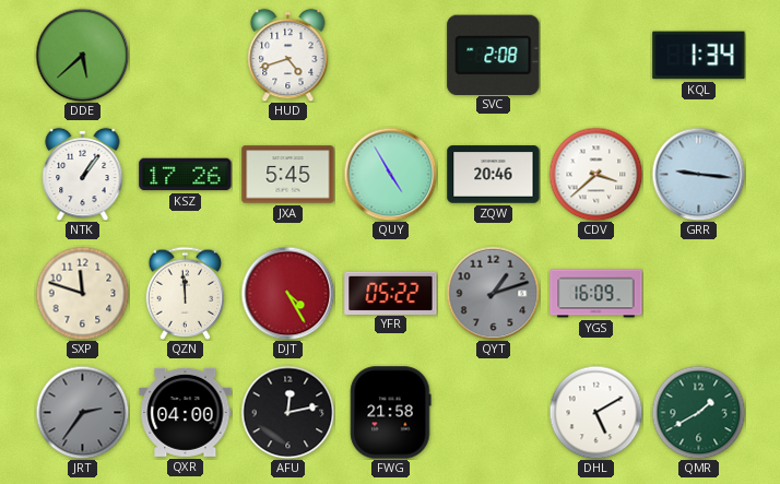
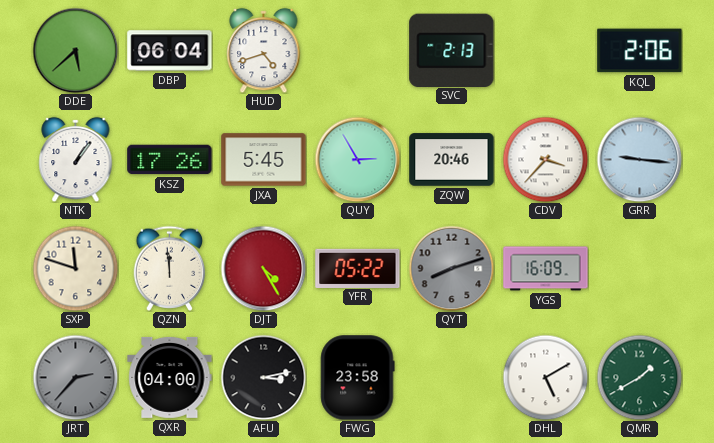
DBP: none -> 06:04 (170, 51)
SVC: 2:08 -> 2:13 (452, 50)
KQL: 1:34 -> 2:06 (640, 51)
QUY: 4:55 -> 2:55 (357, 159)
CDV: 3:38 -> 3:37 (545, 159)
QYT: 1:12 -> 8:12 (451, 268)
JRT: 2:36 -> 2:37 (75, 377)
AFU: 12:13 -> 3:13 (263, 377)
FWG: 21:58 -> 23:58 (358, 378)
